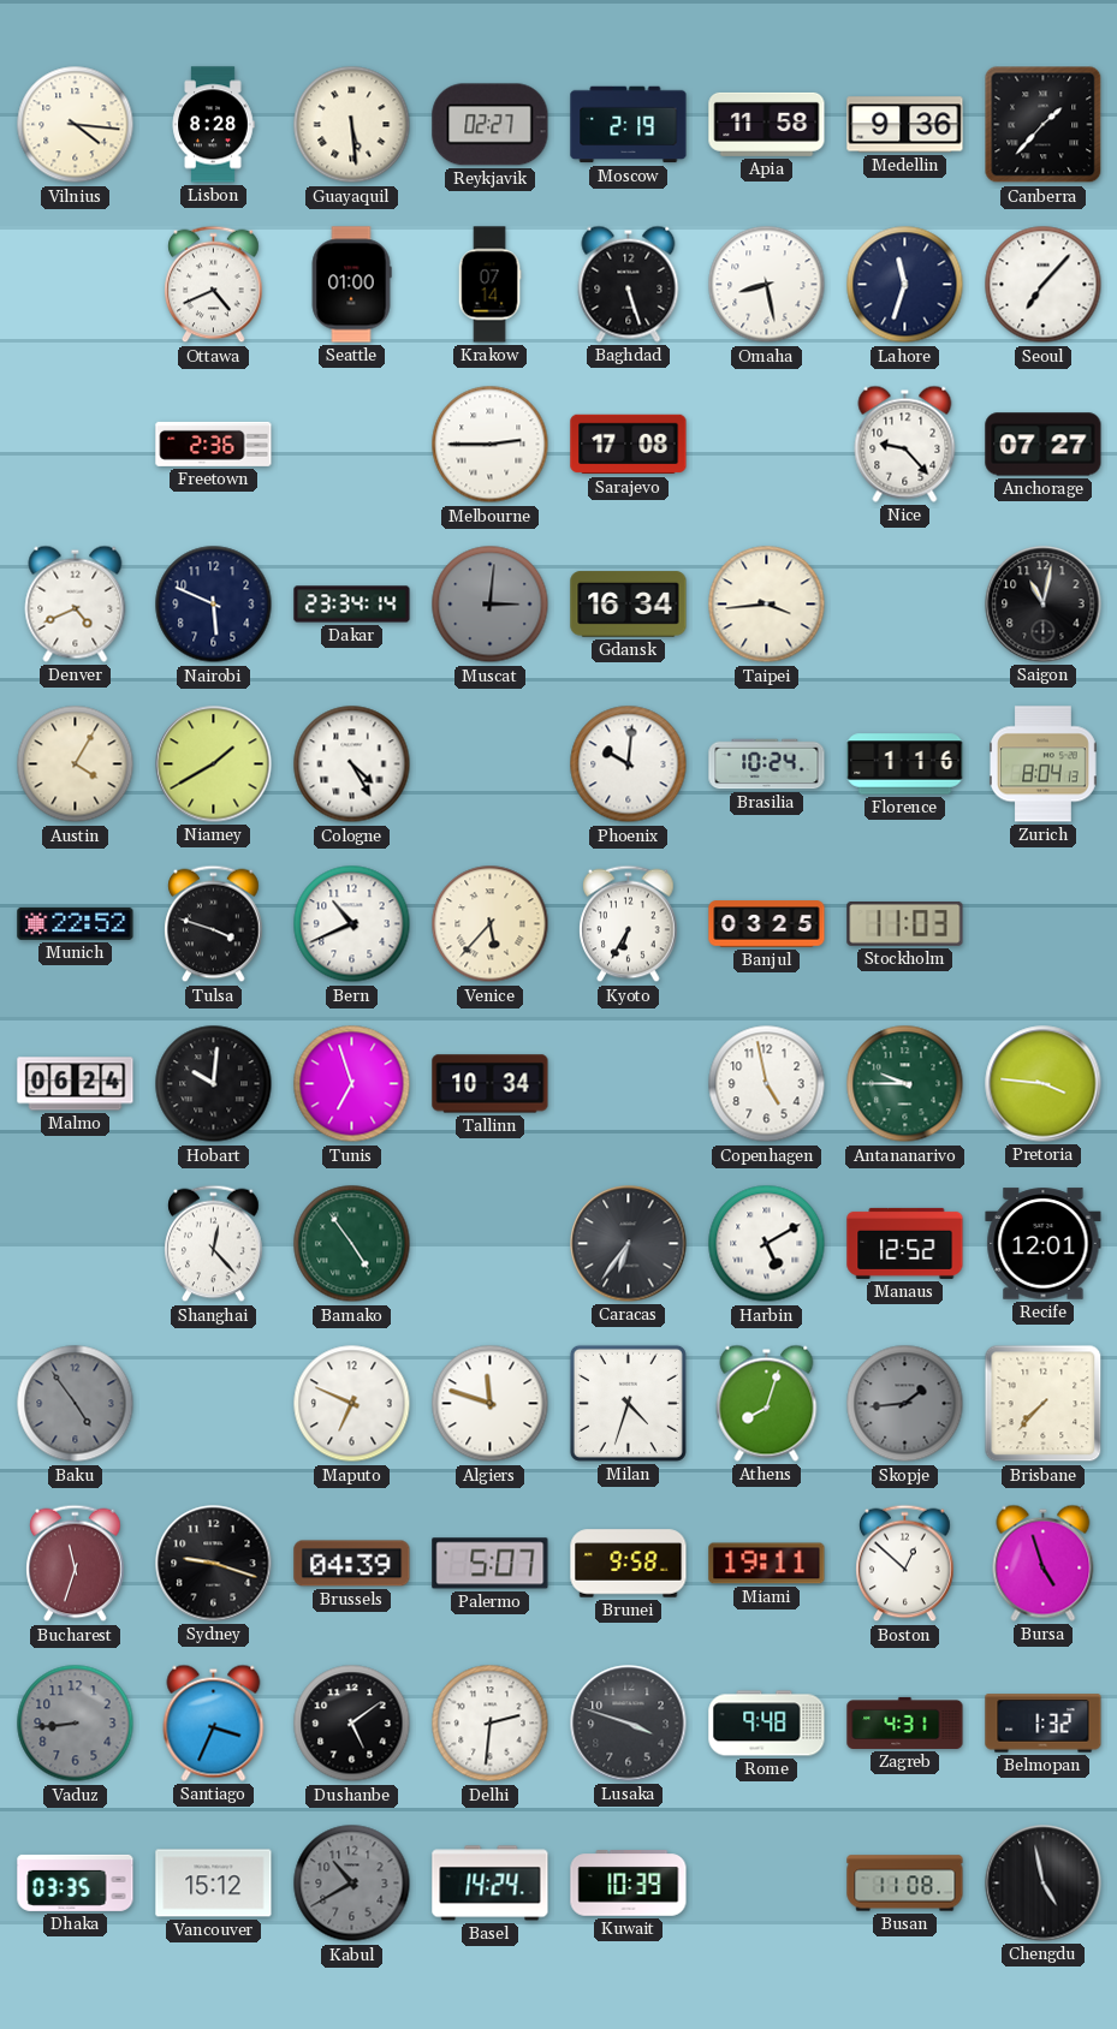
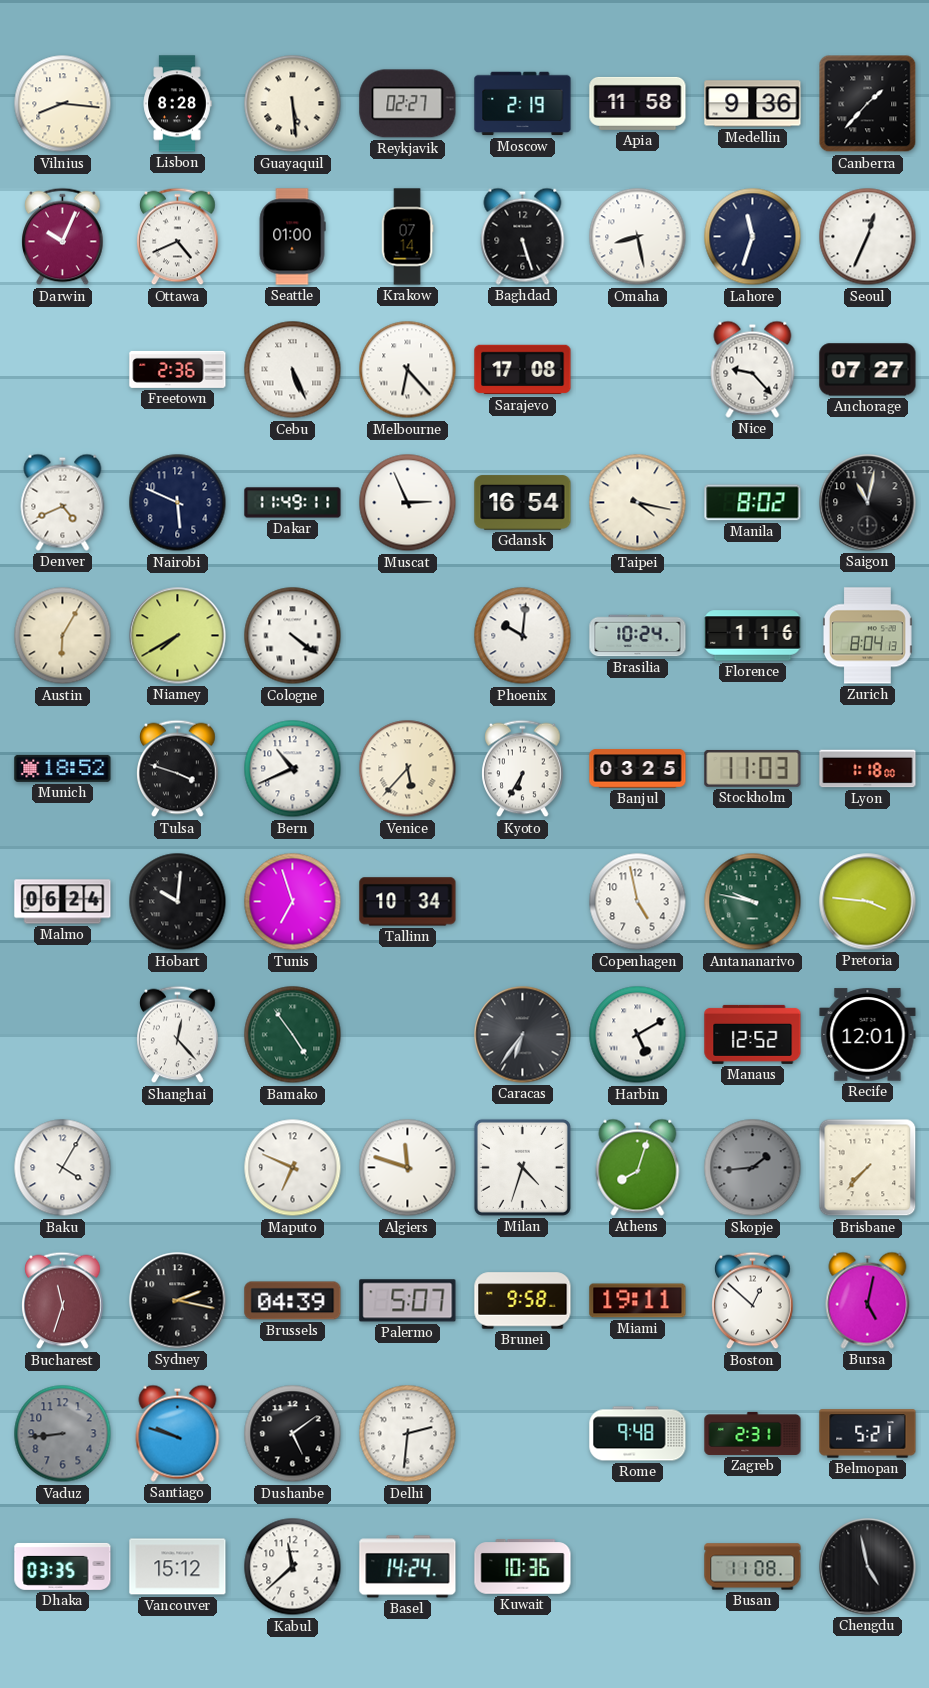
Vilnius: 4:16 -> 8:16 (63, 104)
Darwin: none -> 10:04 (63, 237)
Seoul: 7:07 -> 12:34 (868, 237)
Cebu: none -> 5:26 (293, 370)
Melbourne: 2:45 -> 6:23 (408, 370)
Dakar: 23:34 -> 11:49 (293, 503)
Muscat: 3:01 -> 2:56 (408, 503)
Muscat dial: grey -> white (408, 503)
Gdansk: 16:34 -> 16:54 (523, 503)
Taipei: 3:44 -> 4:17 (638, 503)
Manila: none -> 8:02 (753, 503)
Austin: 4:05 -> 6:05 (63, 636)
Niamey: 1:40 -> 7:40 (178, 636)
Cologne: 4:25 -> 4:21 (293, 636)
Munich: 22:52 -> 18:52 (63, 768)
Lyon: none -> 1:18 (868, 769)
Antananarivo: 9:45 -> 9:47 (753, 902)
Baku: 4:54 -> 4:05 (63, 1168)
Baku dial: grey -> white (63, 1168)
Sydney: 9:18 -> 2:17 (178, 1301)
Bursa: 4:57 -> 5:02 (868, 1300)
Santiago: 3:34 -> 9:48 (178, 1433)
Lusaka: 3:48 -> none (629, 1724)
Zagreb: 4:31 -> 2:31 (753, 1433)
Belmopan: 1:32 -> 5:21 (868, 1434)
Kabul: 10:40 -> 11:38 (293, 1567)
Kabul dial: grey -> white (293, 1567)
Kuwait: 10:39 -> 10:36 (523, 1567)
